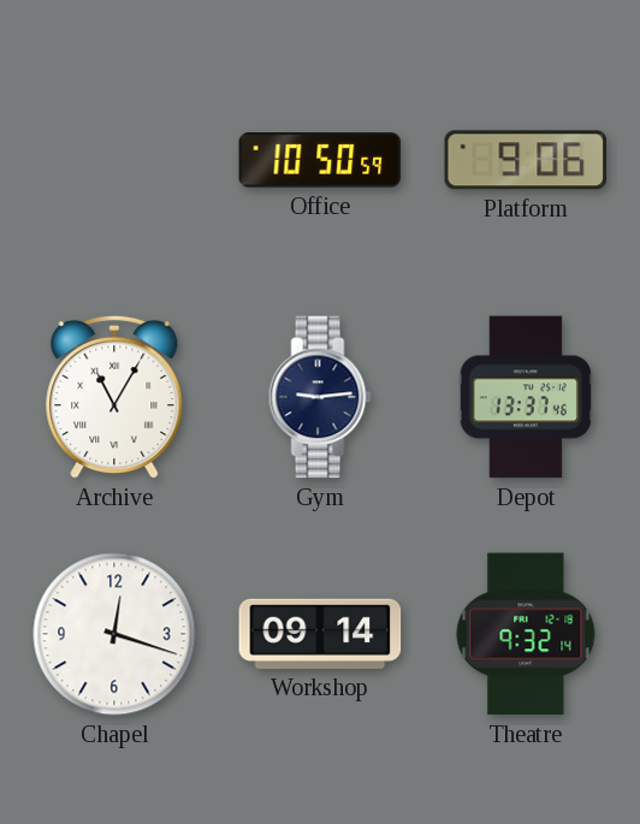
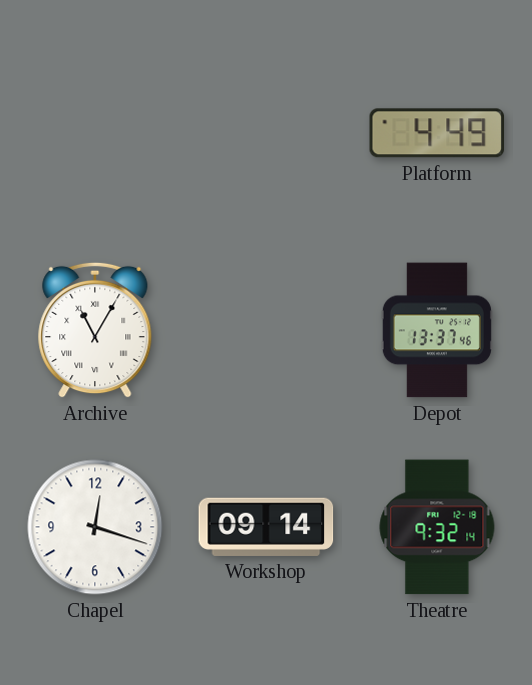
Office: 10:50 -> none (320, 160)
Platform: 9:06 -> 4:49 (437, 133)
Gym: 9:14 -> none (320, 397)
